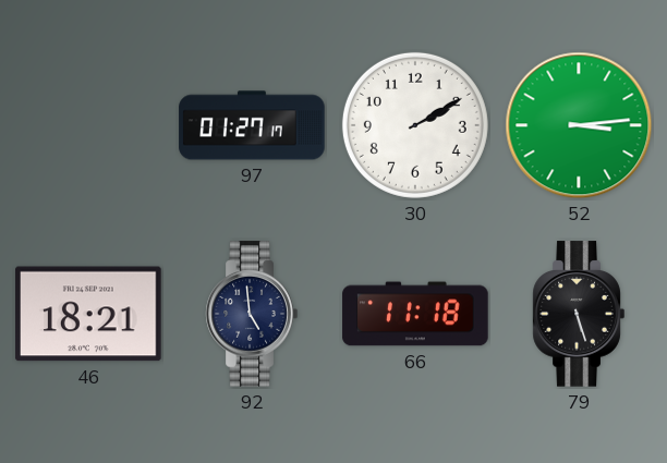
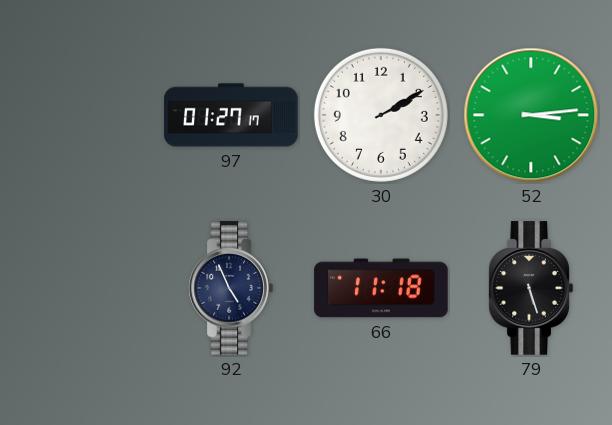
46: 18:21 -> none (88, 314)
92: 4:59 -> 4:56 (231, 288)
